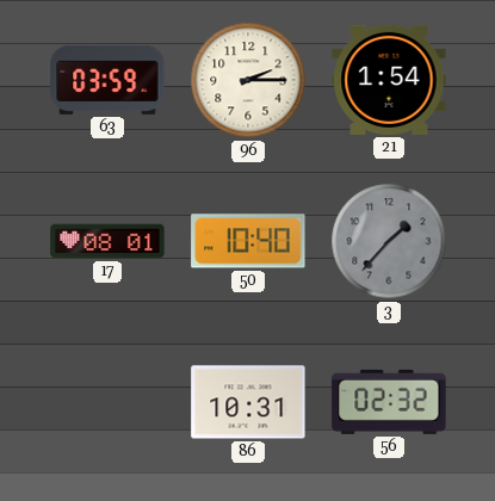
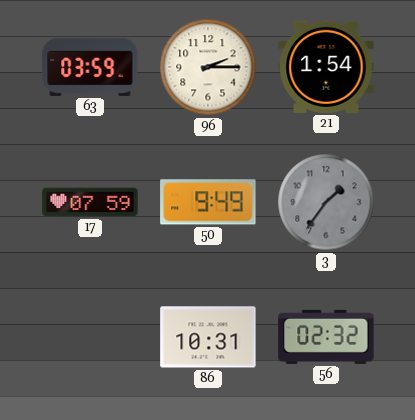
17: 08:01 -> 07:59 (90, 202)
50: 10:40 -> 9:49 (208, 202)
3: 1:37 -> 1:36 (326, 202)
